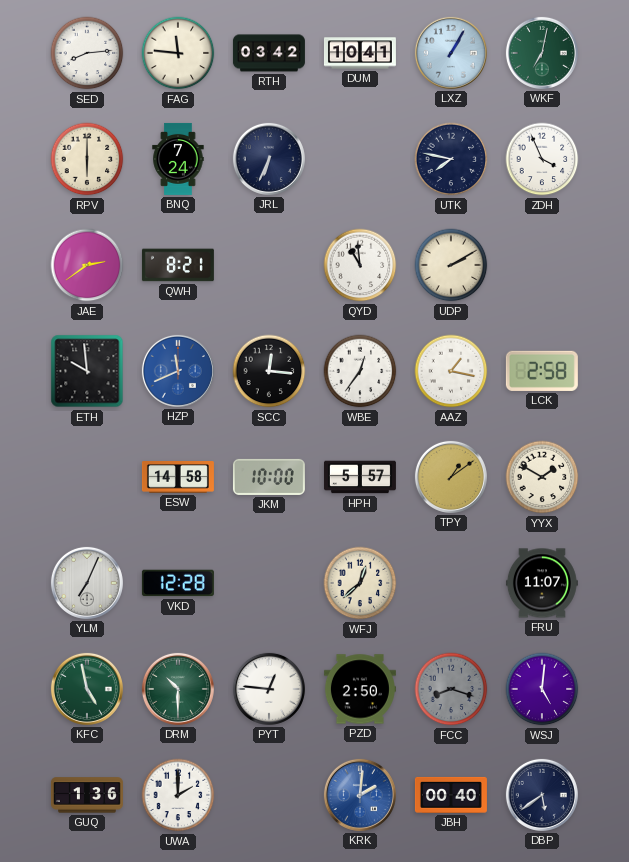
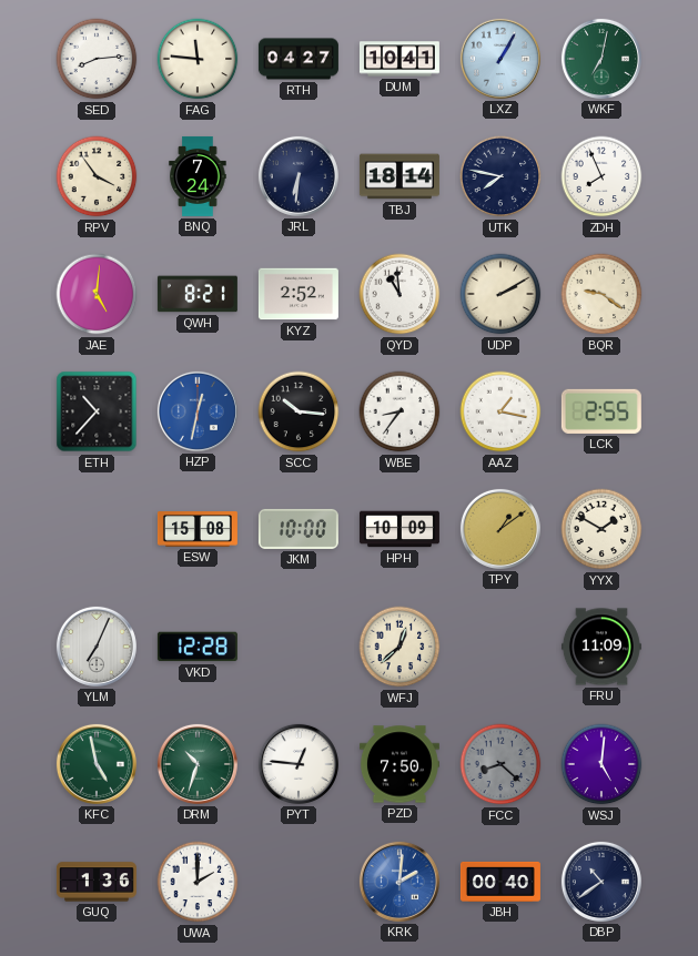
RTH: 03:42 -> 04:27 (299, 59)
RPV: 6:00 -> 3:54 (97, 176)
JRL: 6:34 -> 6:31 (299, 176)
TBJ: none -> 18:14 (399, 176)
ZDH: 3:56 -> 7:56 (601, 176)
JAE: 2:39 -> 5:01 (97, 294)
KYZ: none -> 2:52 (299, 294)
BQR: none -> 9:21 (601, 294)
ETH: 9:59 -> 10:37 (97, 411)
HZP: 11:41 -> 12:32 (198, 411)
SCC: 12:16 -> 10:16 (299, 411)
WBE: 12:36 -> 8:36 (399, 411)
LCK: 2:58 -> 2:55 (601, 411)
ESW: 14:58 -> 15:08 (198, 530)
HPH: 5:57 -> 10:09 (399, 529)
FRU: 11:07 -> 11:09 (601, 647)
DRM: 10:30 -> 10:33 (198, 764)
PZD: 2:50 -> 7:50 (399, 764)
FCC: 8:18 -> 8:22 (500, 764)
DBP: 5:39 -> 10:39 (601, 882)
